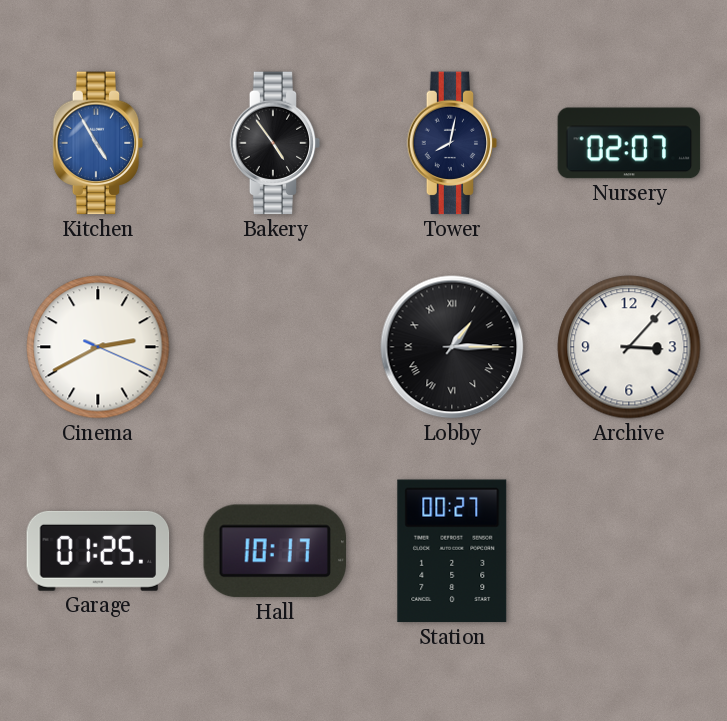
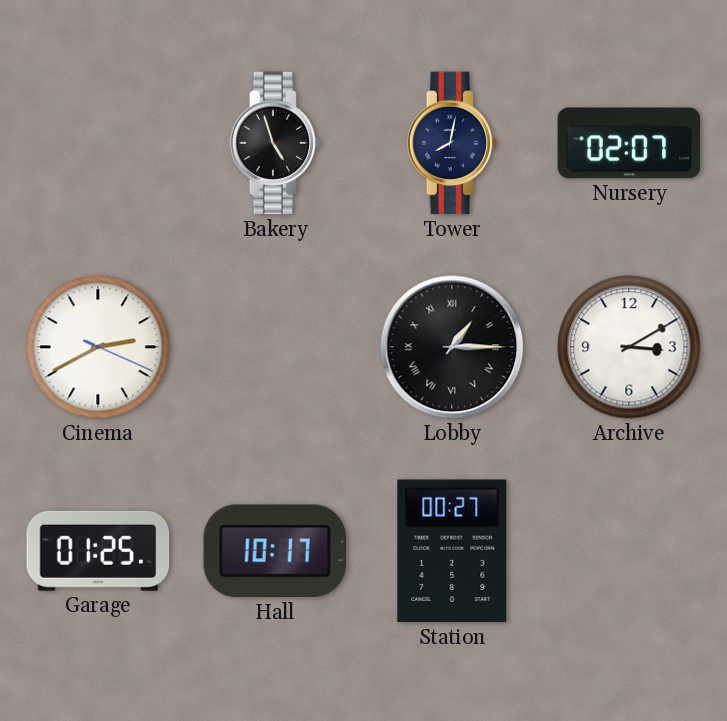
Kitchen: 4:55 -> none (98, 143)
Bakery: 4:54 -> 4:57 (275, 143)
Archive: 3:07 -> 3:10 (629, 347)
